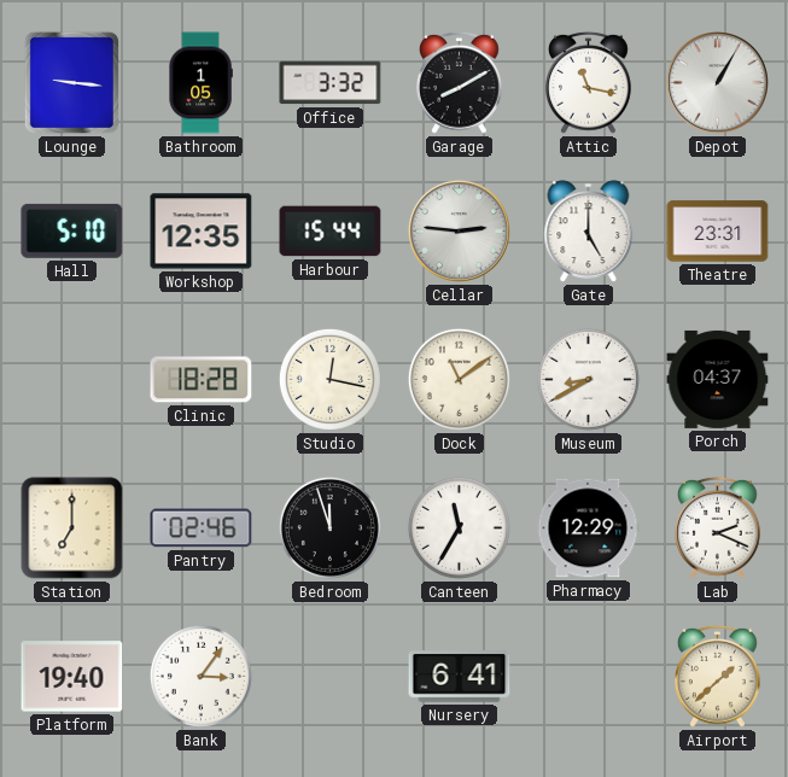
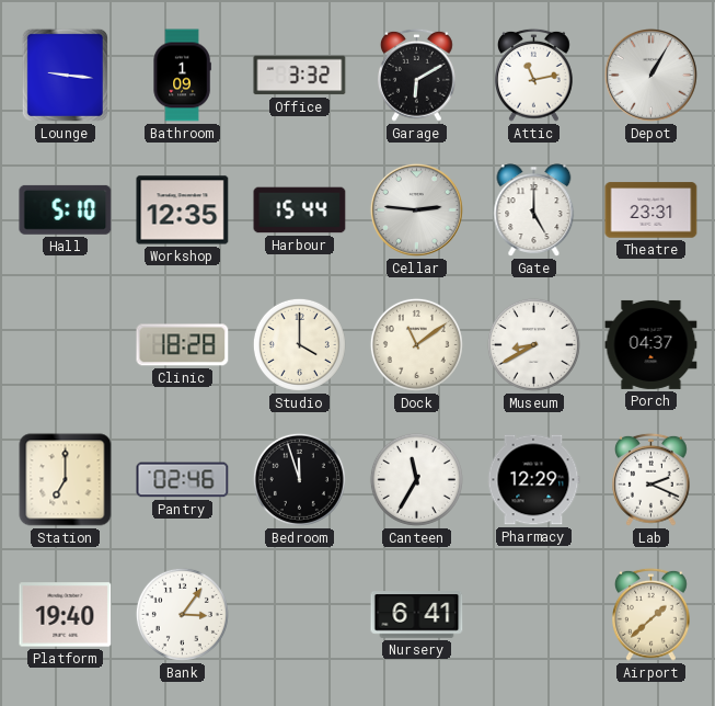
Bathroom: 1:05 -> 1:09 (182, 76)
Garage: 8:10 -> 6:10 (417, 75)
Attic: 11:17 -> 11:13 (534, 75)
Studio: 12:17 -> 4:00 (299, 344)
